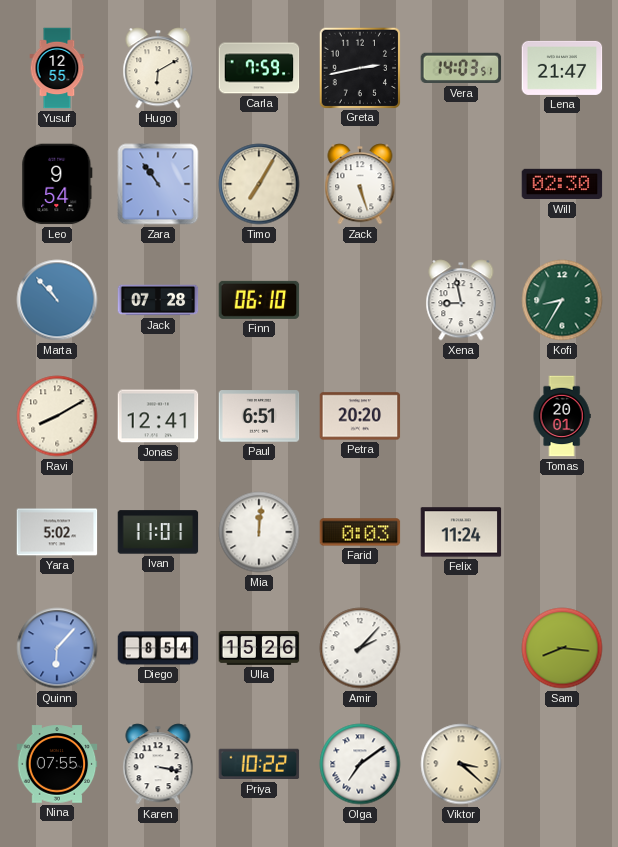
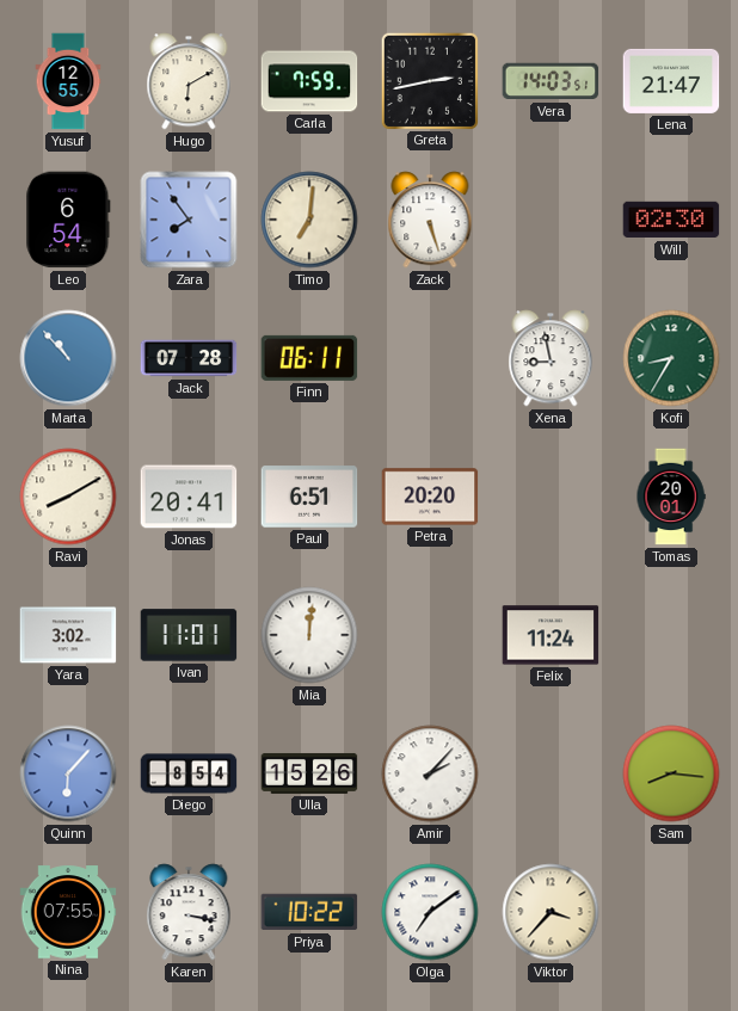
Leo: 9:54 -> 6:54 (68, 220)
Zara: 10:54 -> 7:54 (189, 220)
Timo: 7:05 -> 7:01 (309, 220)
Finn: 06:10 -> 06:11 (309, 358)
Jonas: 12:41 -> 20:41 (189, 497)
Yara: 5:02 -> 3:02 (68, 635)
Farid: 0:03 -> none (360, 532)
Viktor: 3:22 -> 3:37 (551, 912)
